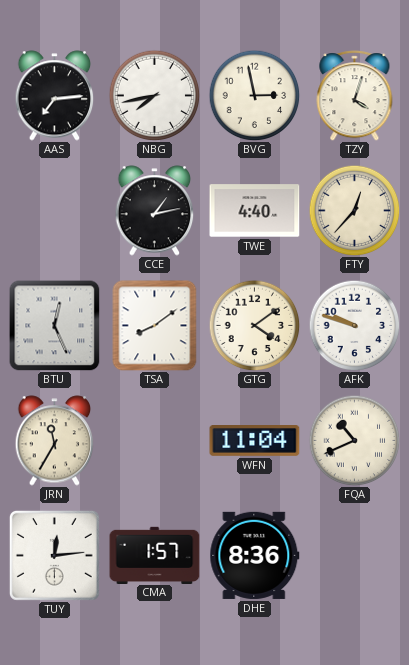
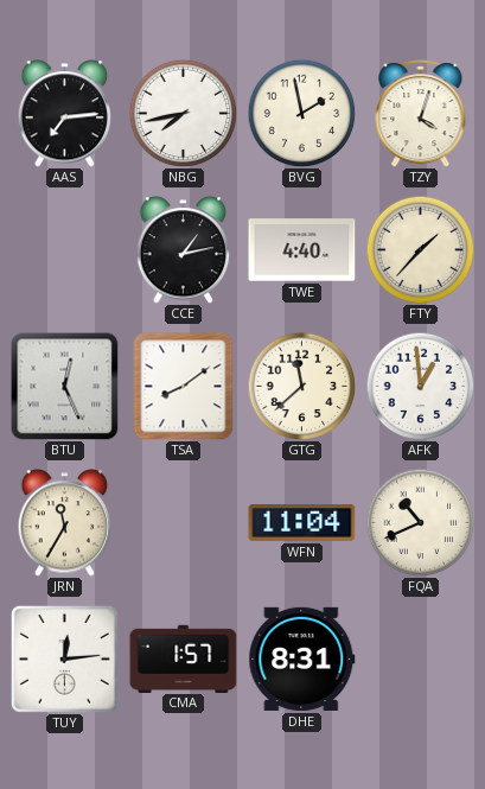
BVG: 2:58 -> 1:58 (301, 113)
FTY: 12:37 -> 1:37 (420, 249)
GTG: 4:09 -> 11:38 (301, 386)
AFK: 9:48 -> 12:59 (420, 386)
DHE: 8:36 -> 8:31 (302, 658)
